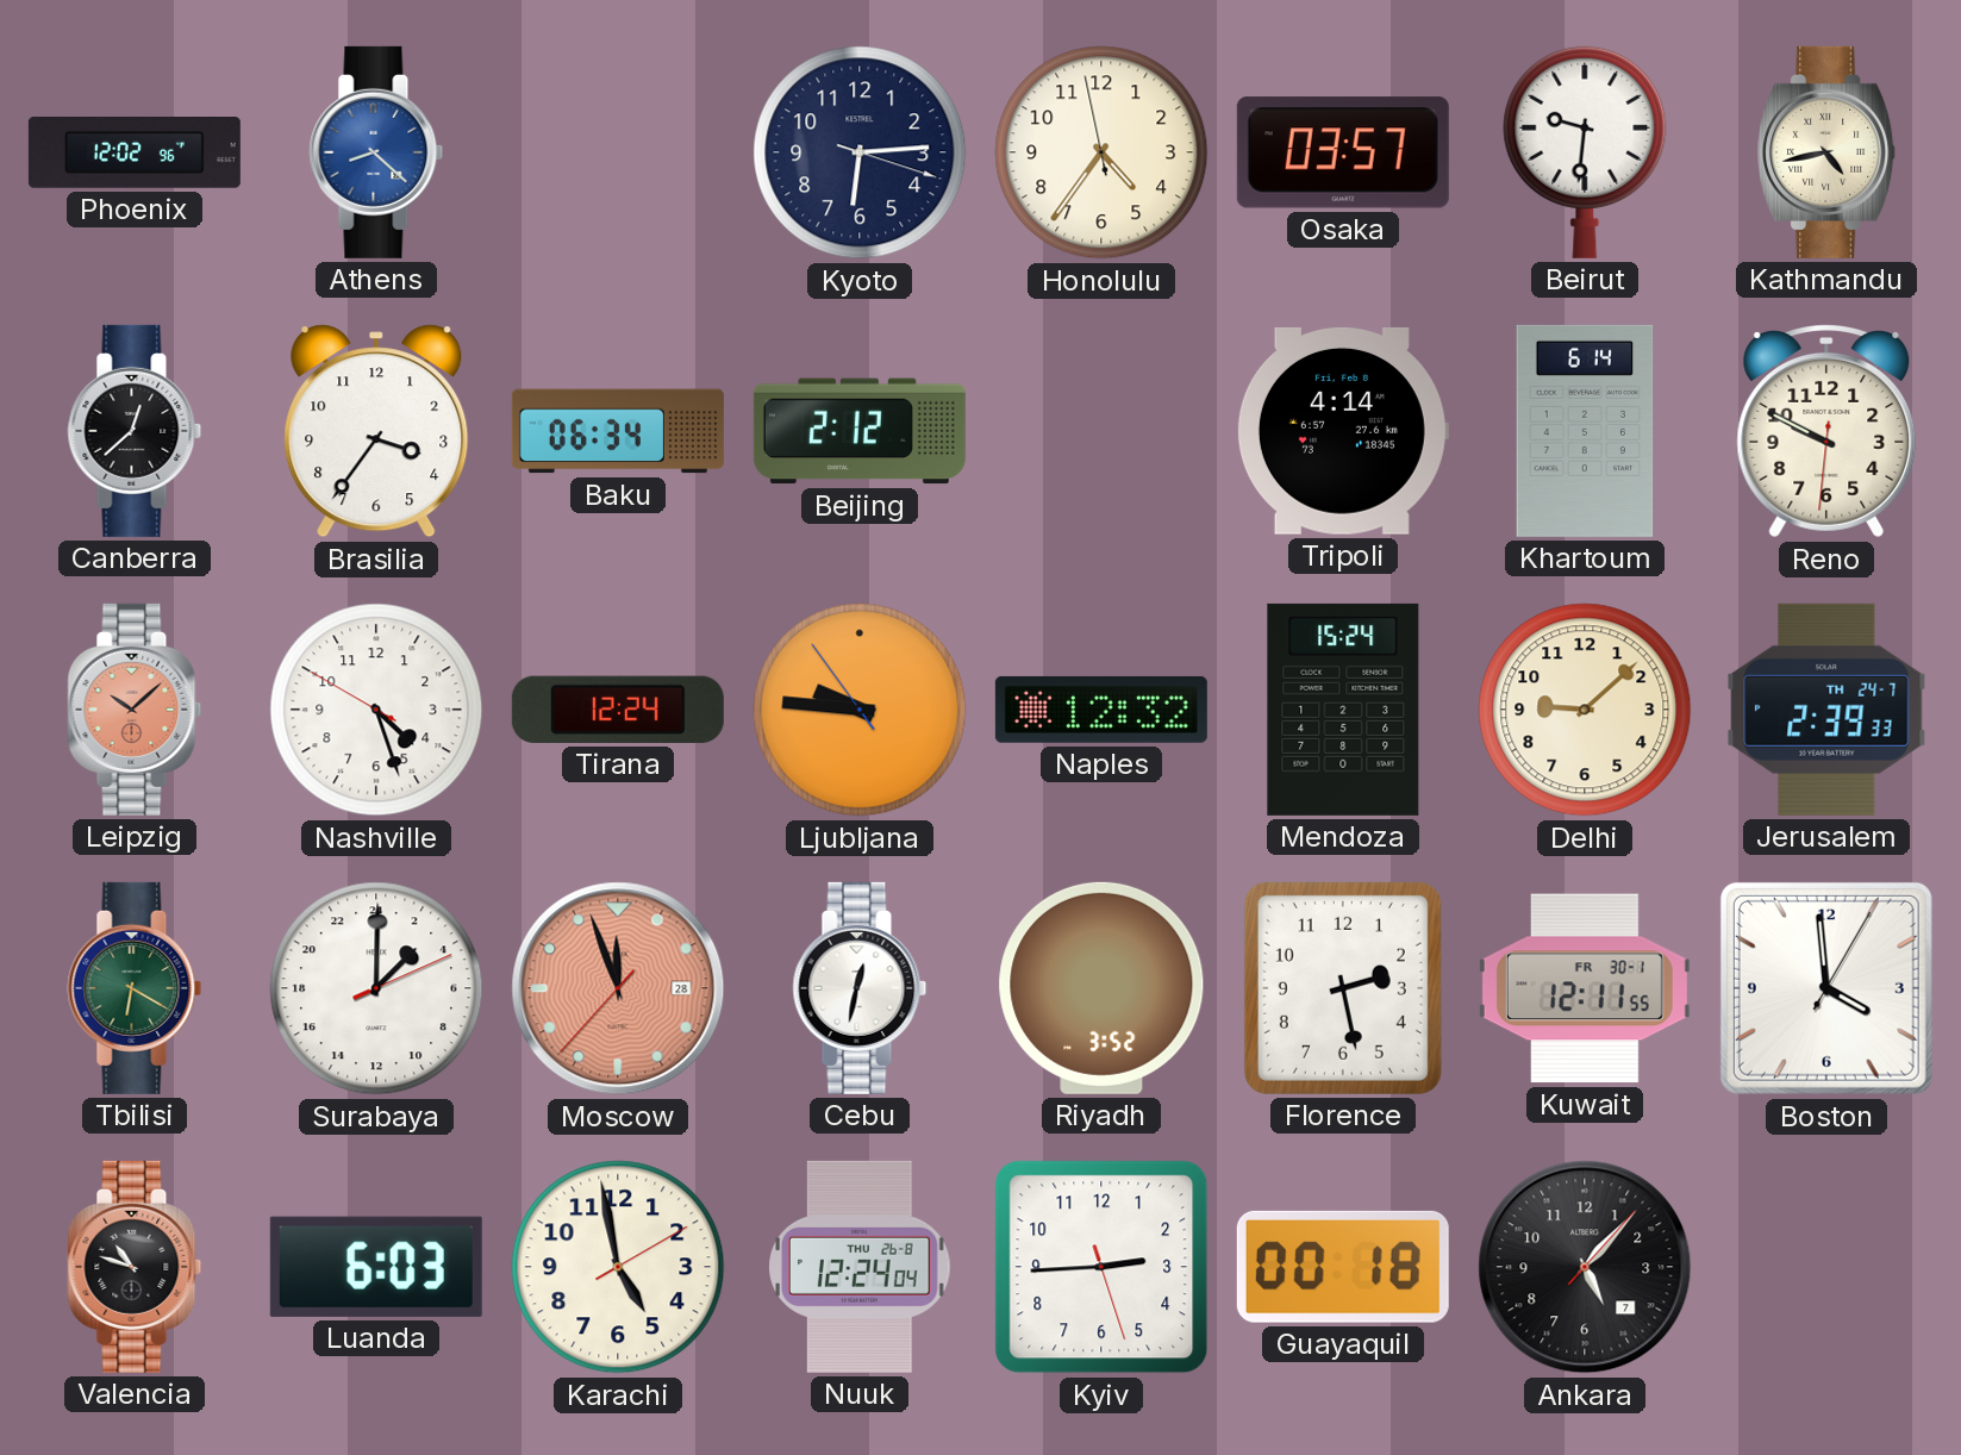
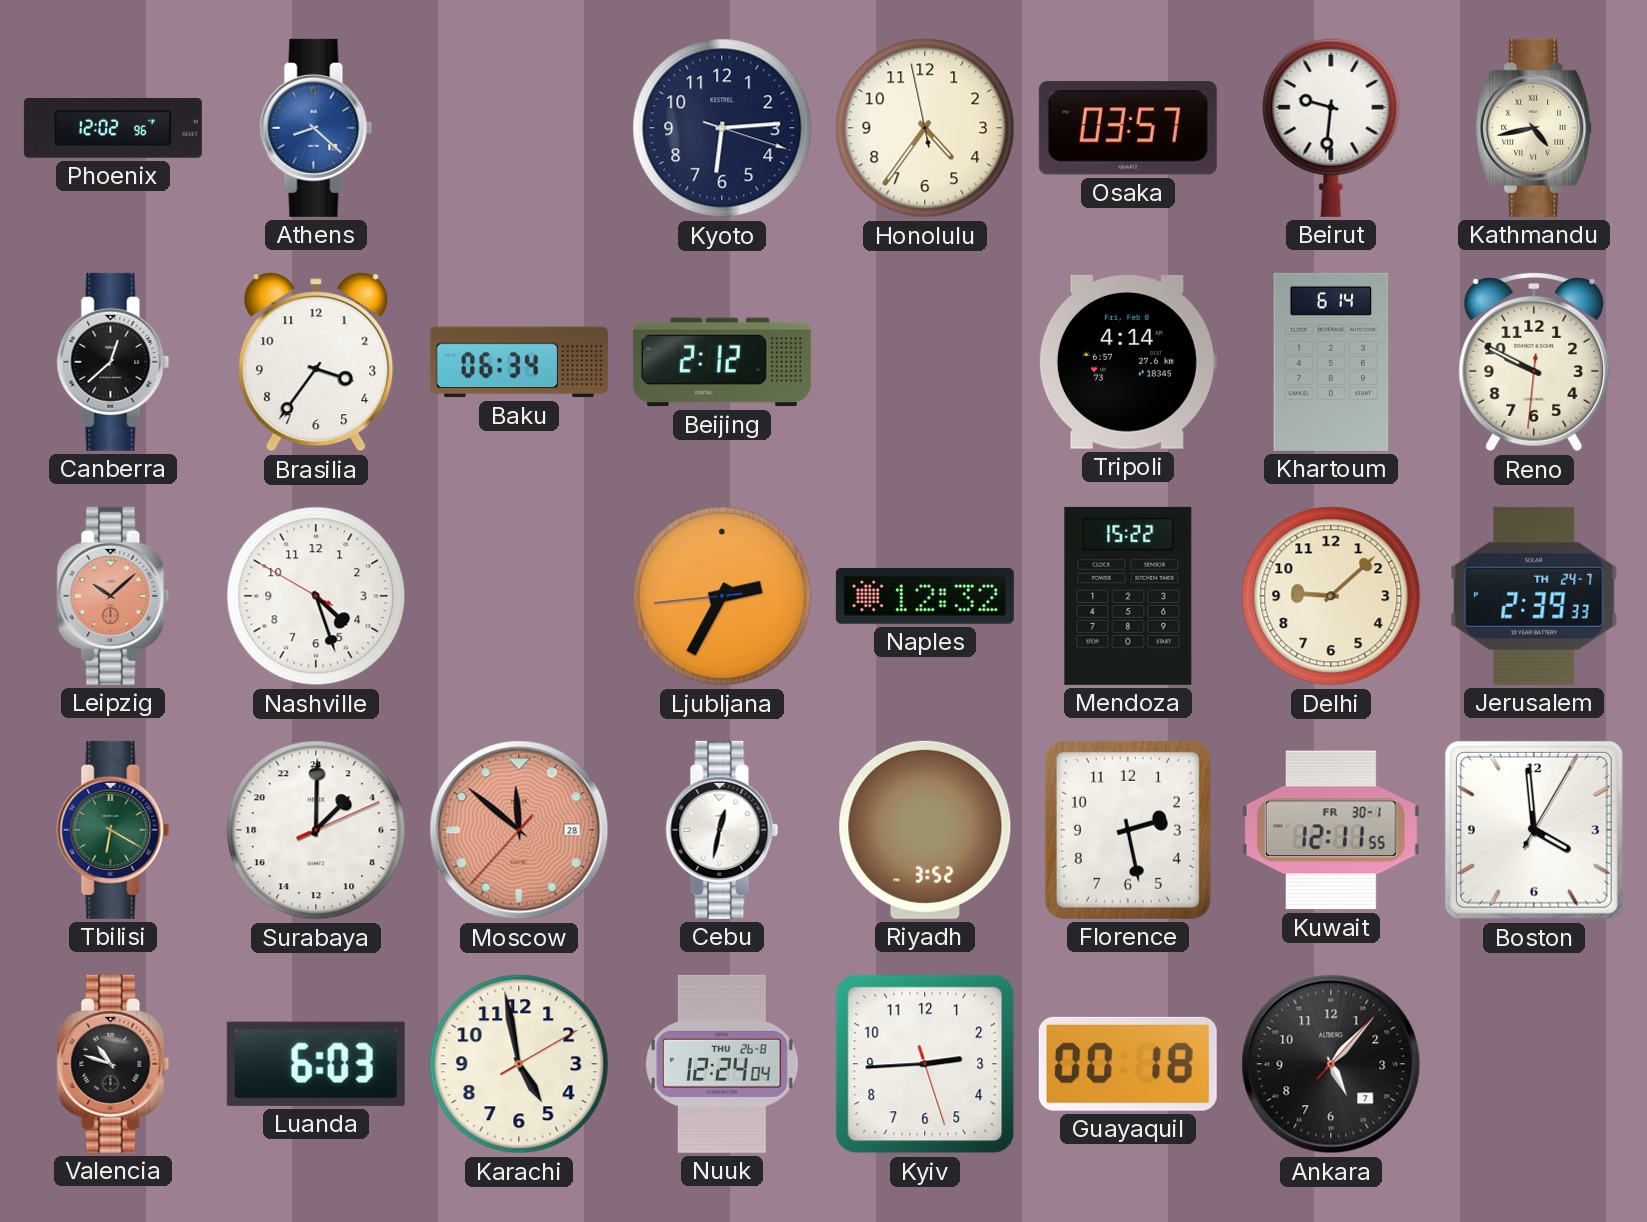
Tirana: 12:24 -> none (618, 710)
Ljubljana: 9:45 -> 2:34 (722, 596)
Mendoza: 15:24 -> 15:22 (1128, 596)
Moscow: 11:56 -> 11:51 (519, 830)
